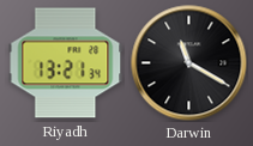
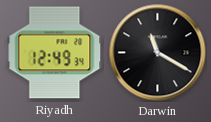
Riyadh: 13:21 -> 12:49 (55, 53)
